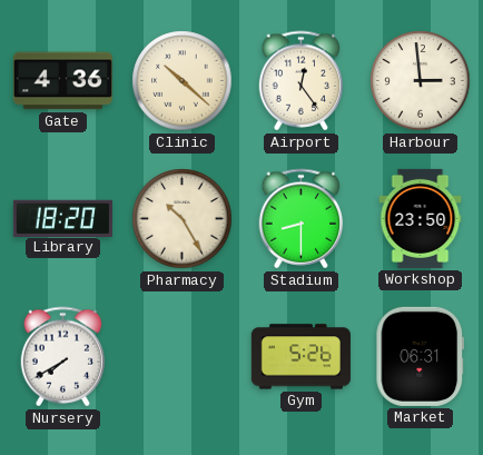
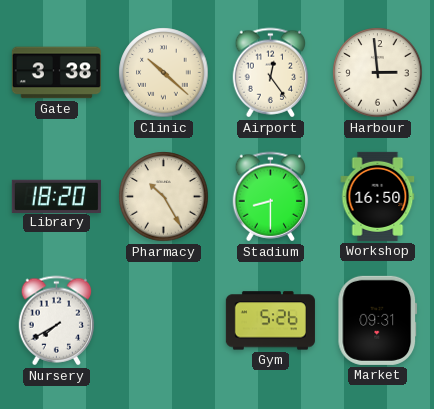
Gate: 4:36 -> 3:38 (56, 73)
Workshop: 23:50 -> 16:50 (378, 196)
Market: 06:31 -> 09:31 (378, 320)
